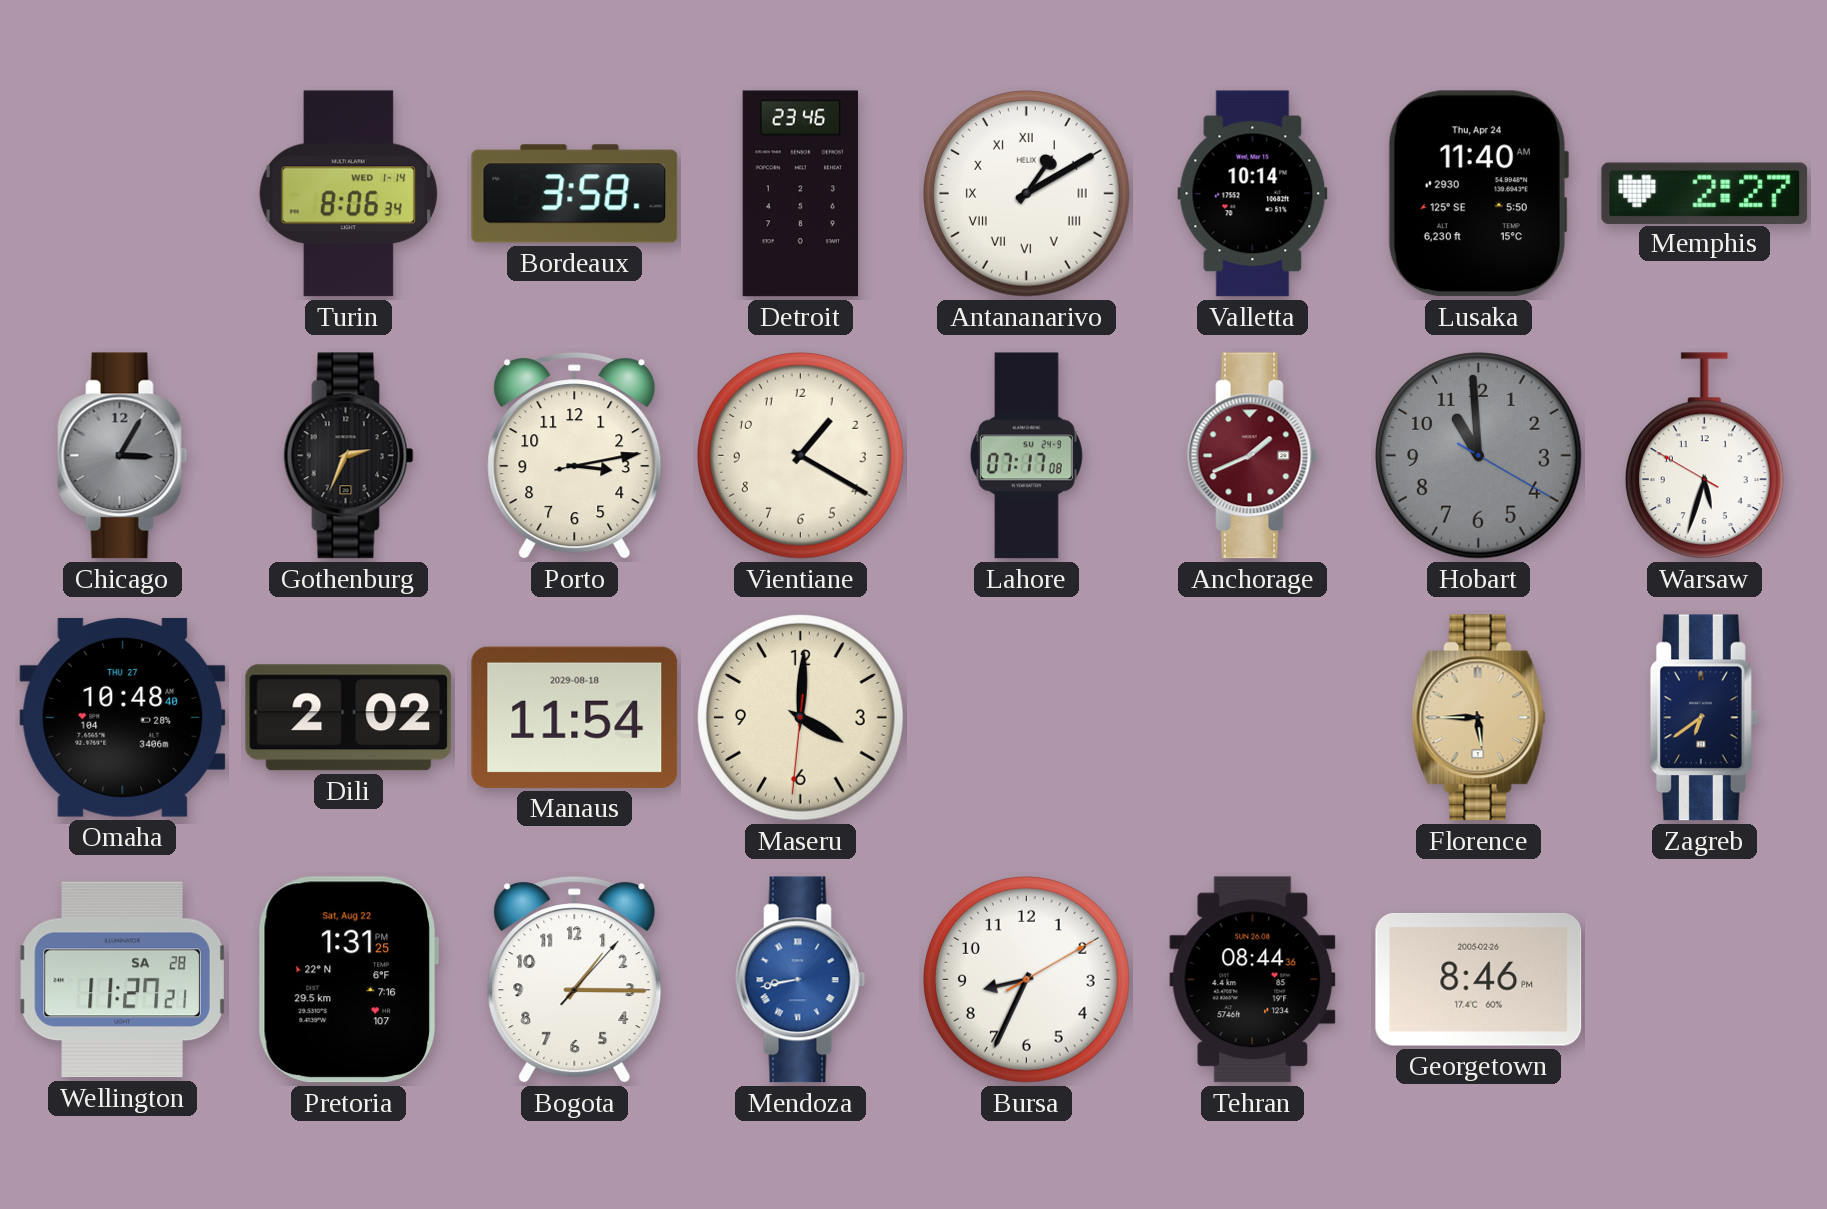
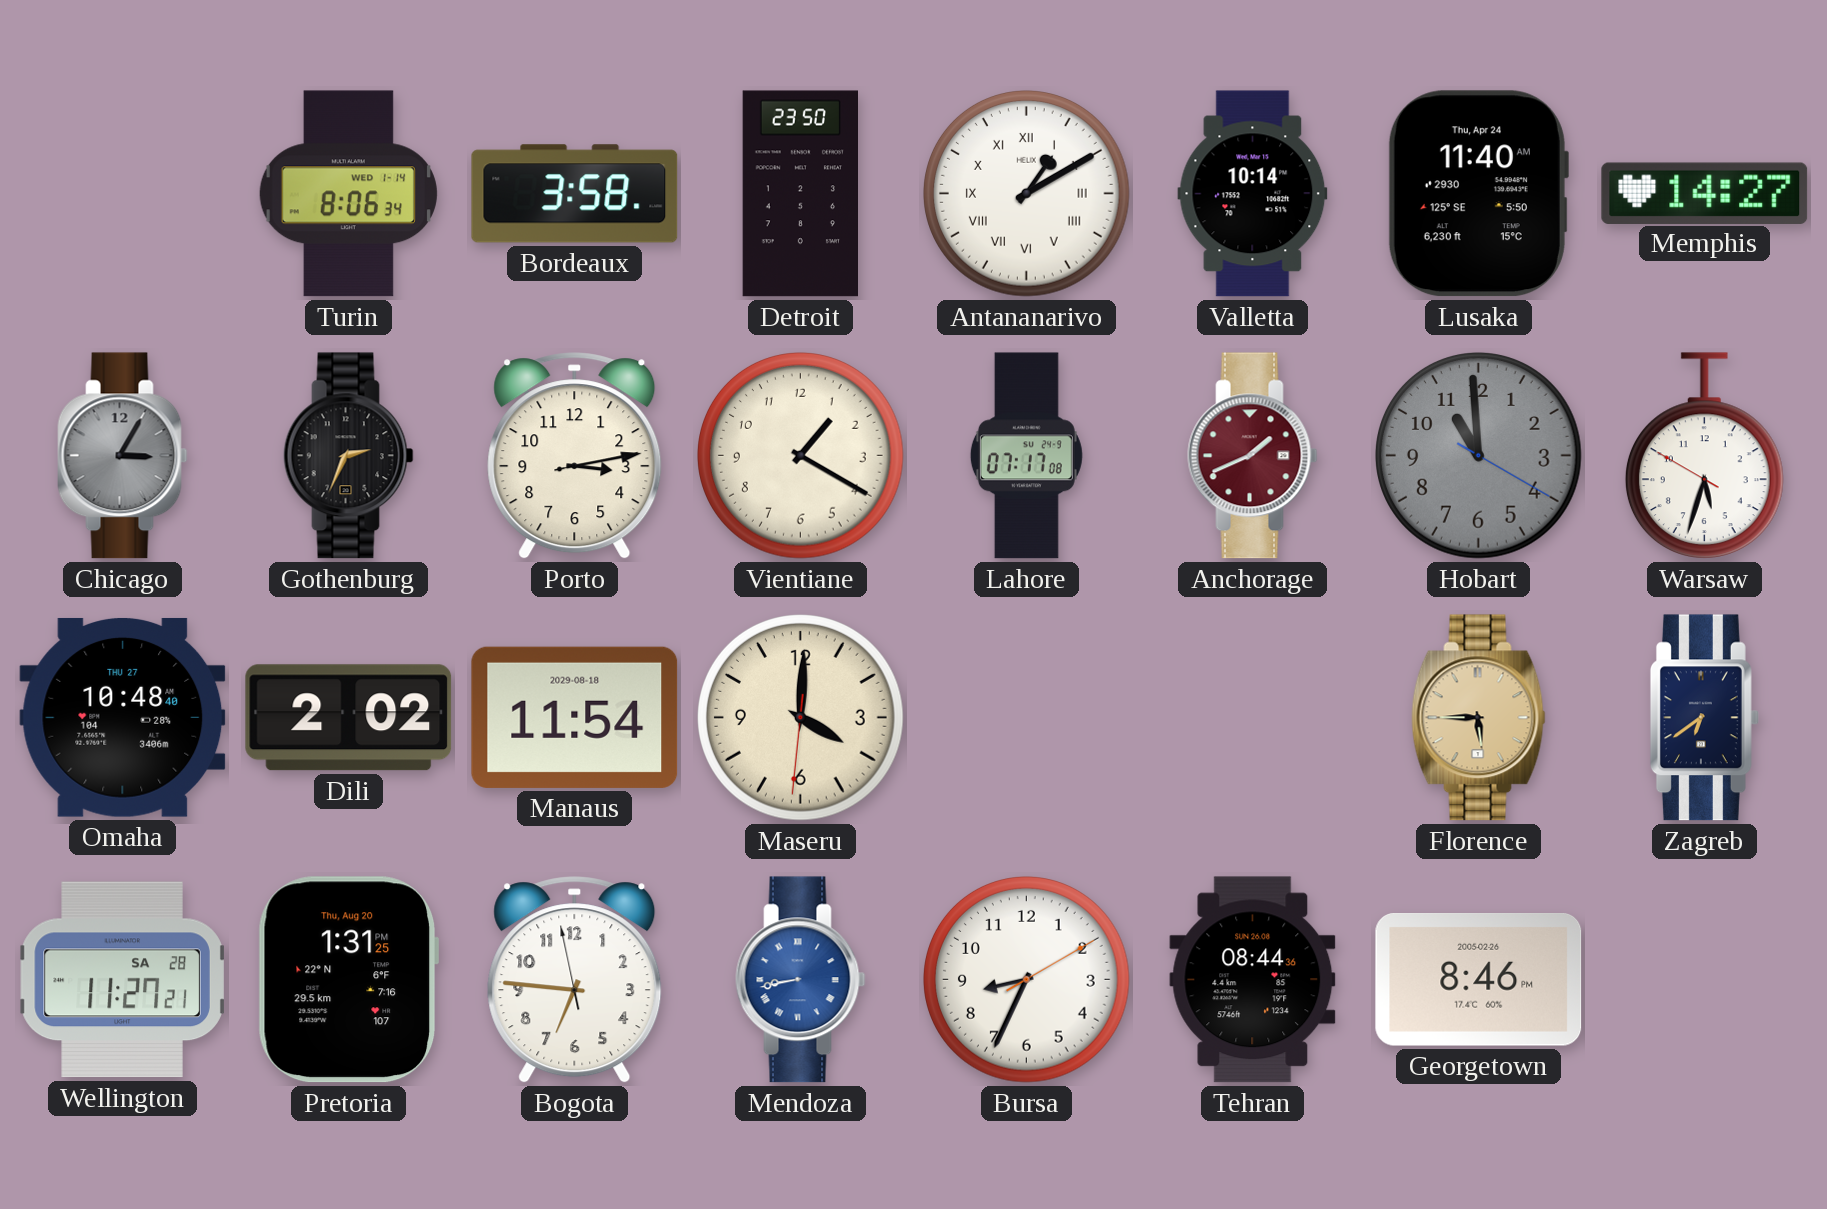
Detroit: 23:46 -> 23:50 (800, 194)
Memphis: 2:27 -> 14:27 (1705, 193)
Pretoria date: Sat, Aug 22 -> Thu, Aug 20 (347, 980)
Bogota: 1:15 -> 6:45 (575, 980)
